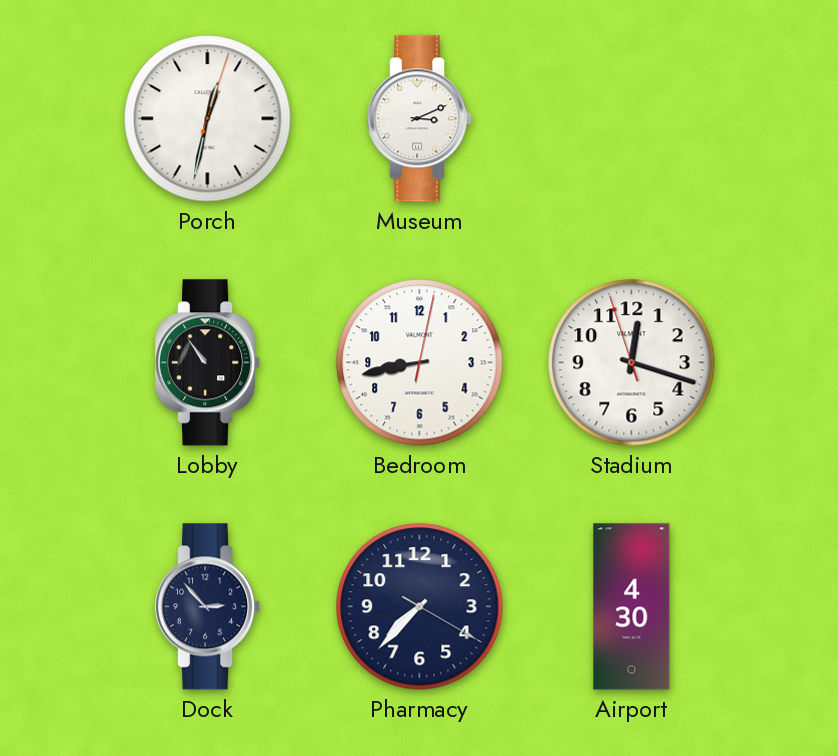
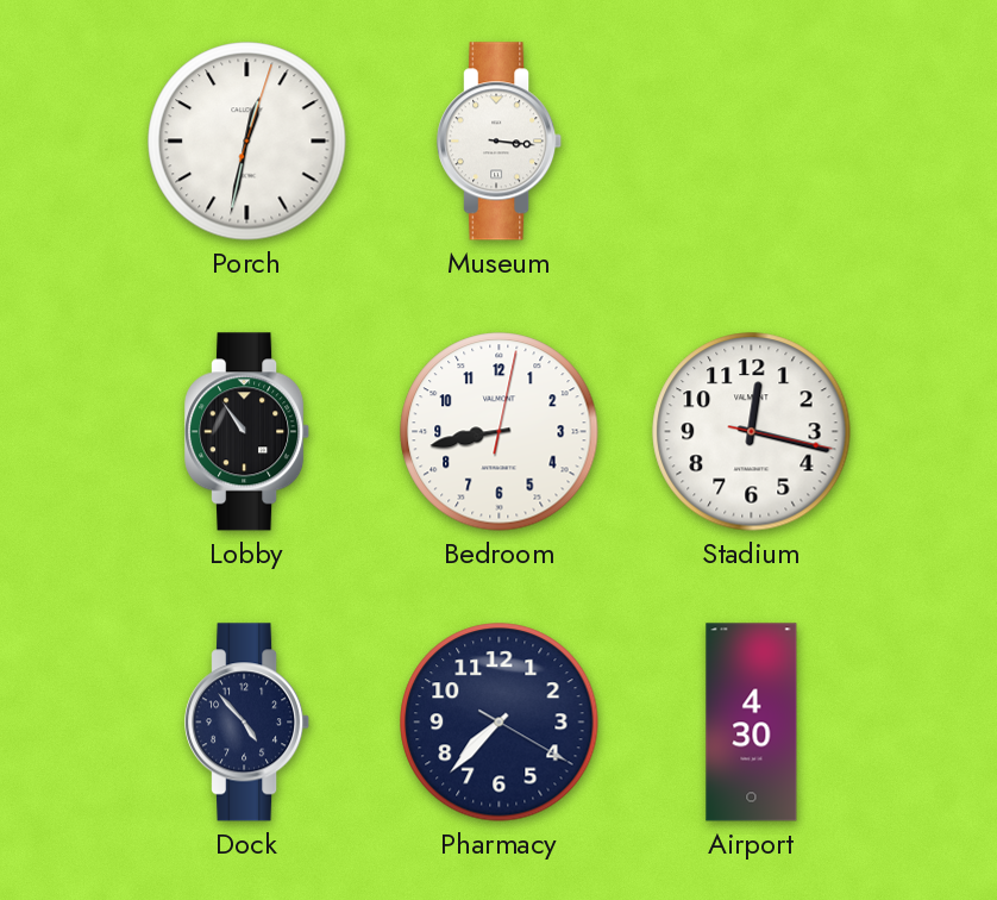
Museum: 3:11 -> 3:16 (500, 142)
Stadium: 12:17:57 -> 12:17:17 (752, 432)
Dock: 2:53 -> 4:53 (247, 723)
